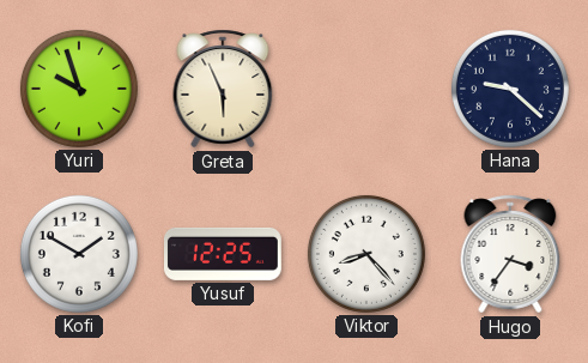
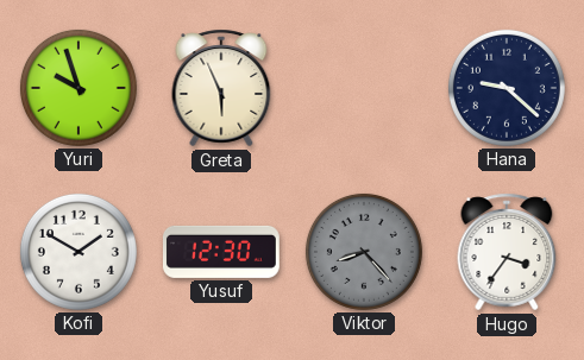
Yusuf: 12:25 -> 12:30 (221, 252)
Viktor dial: white -> grey (364, 252)
